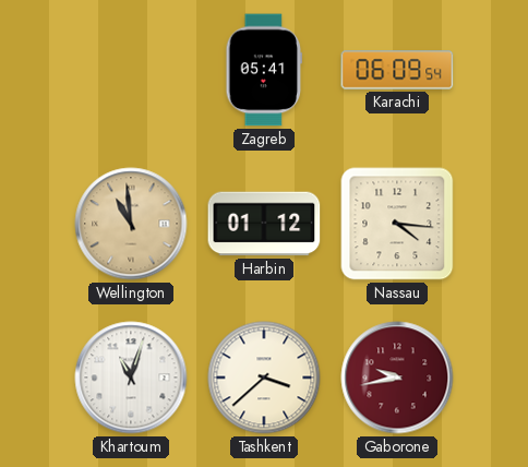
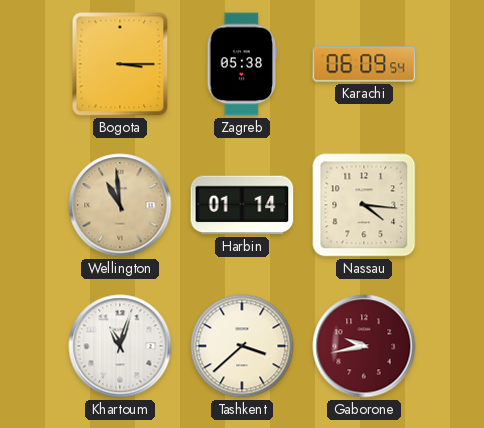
Bogota: none -> 3:15 (120, 64)
Zagreb: 05:41 -> 05:38 (242, 64)
Harbin: 01:12 -> 01:14 (242, 205)
